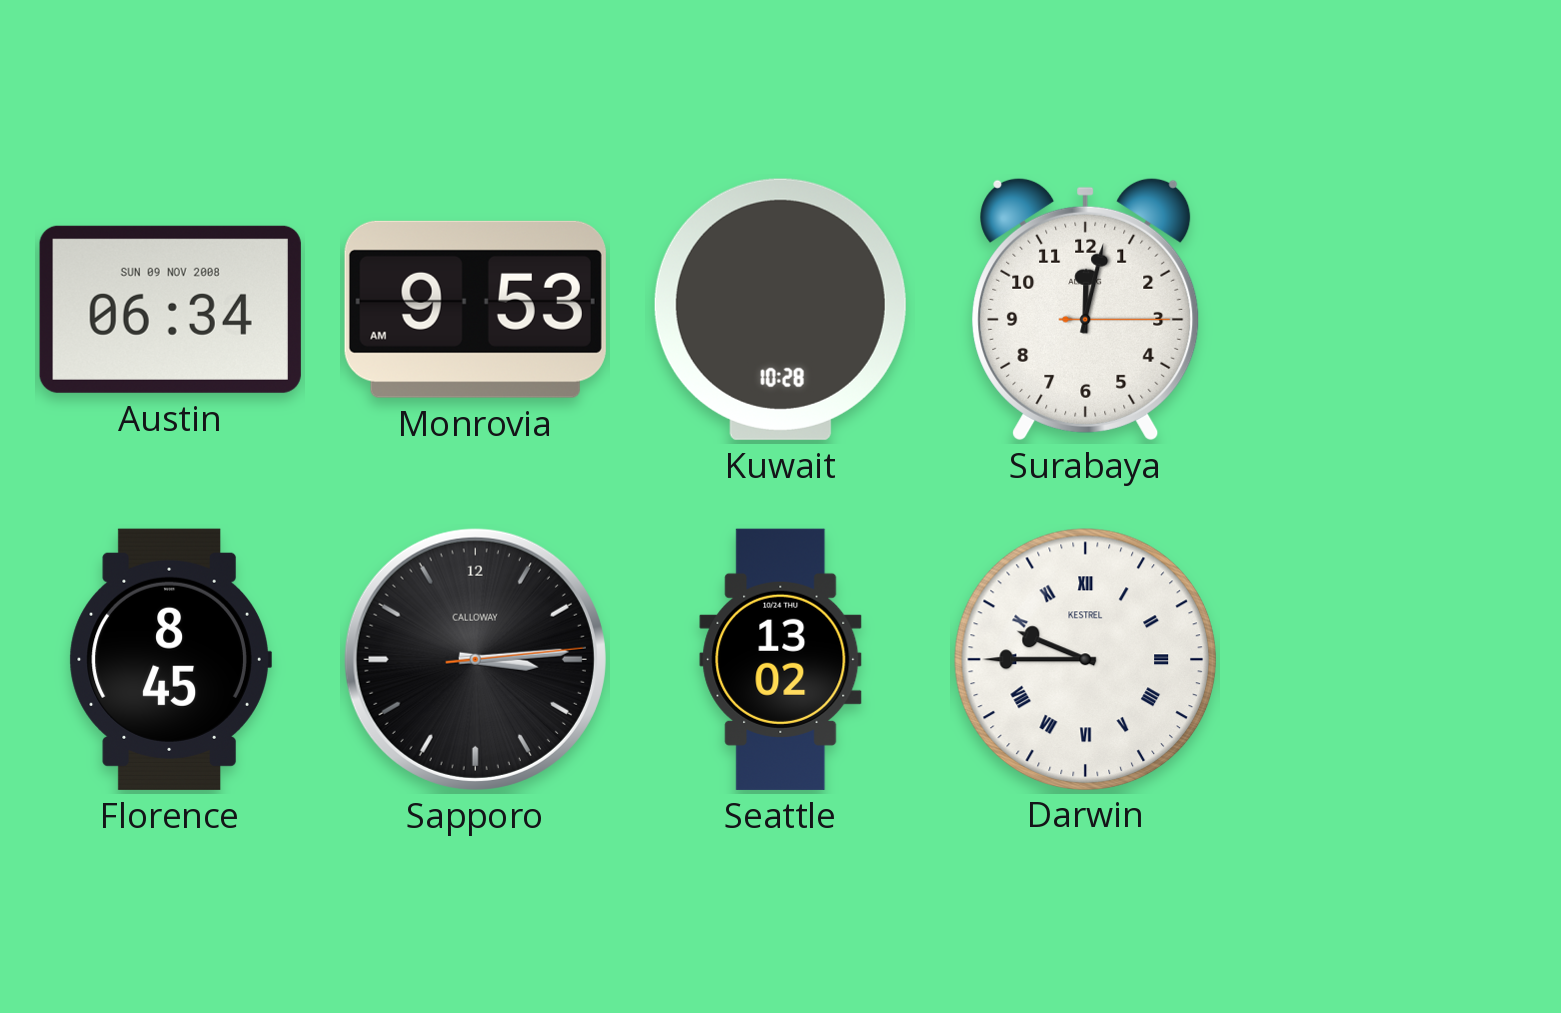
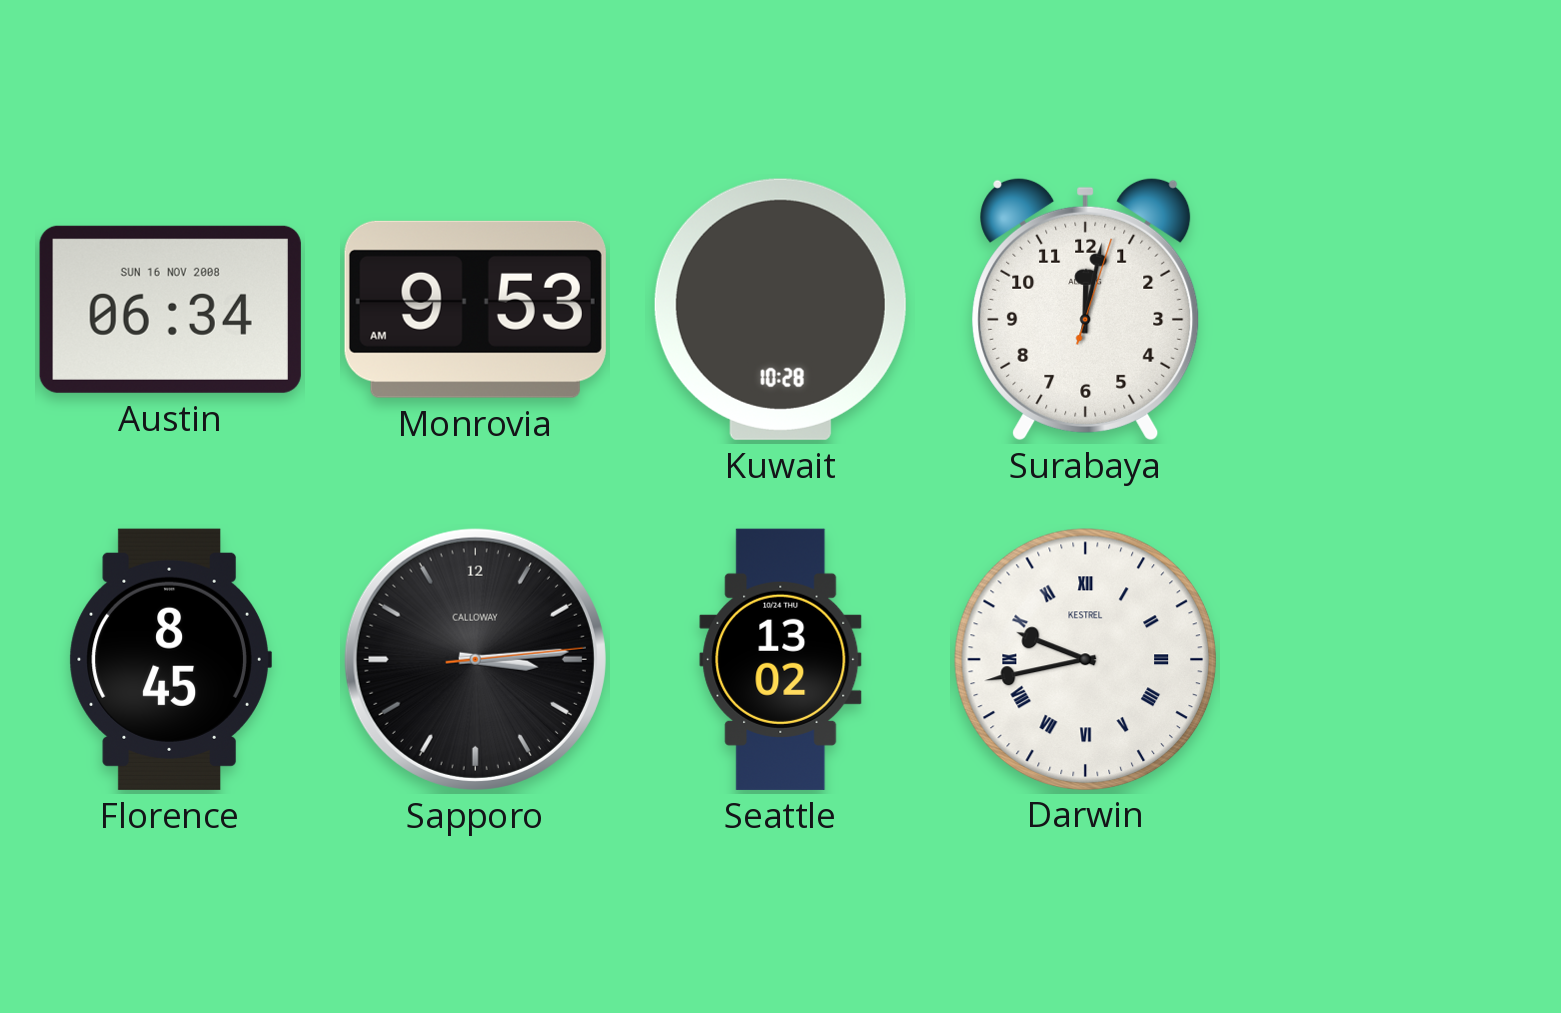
Austin date: SUN 09 NOV 2008 -> SUN 16 NOV 2008 (170, 309)
Surabaya: 12:02:15 -> 12:02:03 (1086, 309)
Darwin: 9:45 -> 9:43 (1085, 659)
